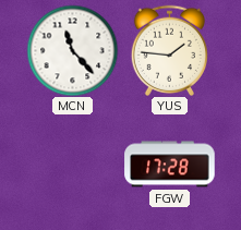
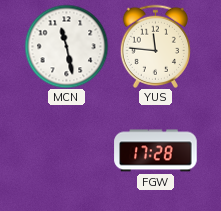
MCN: 11:23 -> 11:28 (66, 46)
YUS: 1:46 -> 11:46 (155, 46)
